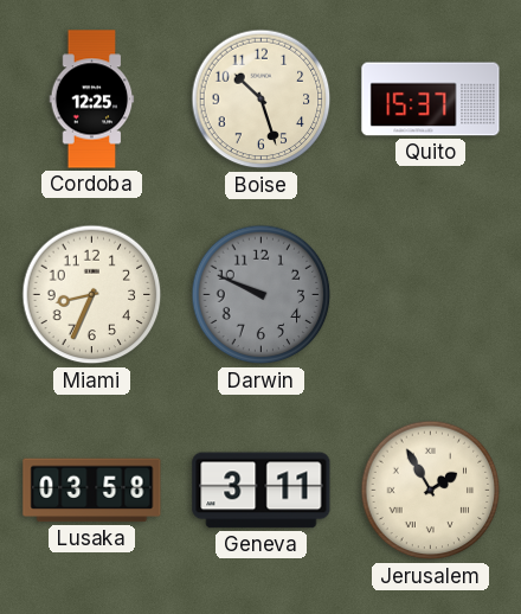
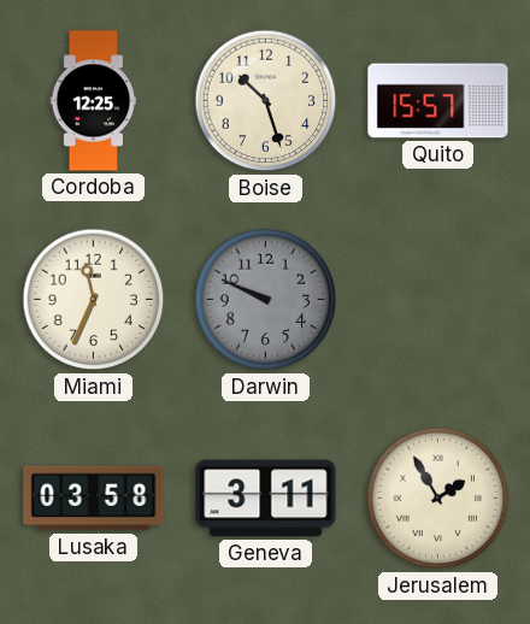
Quito: 15:37 -> 15:57 (438, 101)
Miami: 8:34 -> 11:34 (94, 300)
